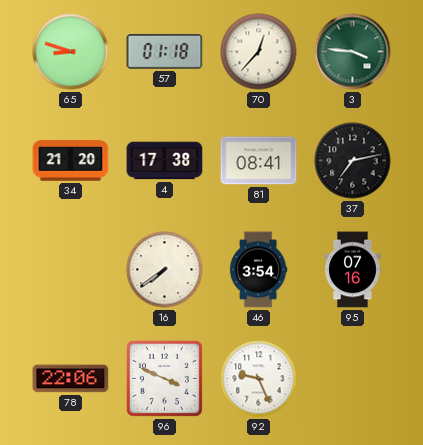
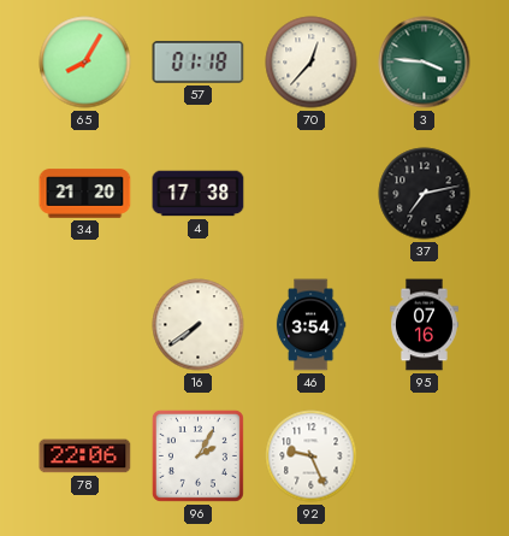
65: 8:48 -> 8:05 (85, 63)
81: 08:41 -> none (259, 161)
96: 3:49 -> 2:05 (197, 455)
